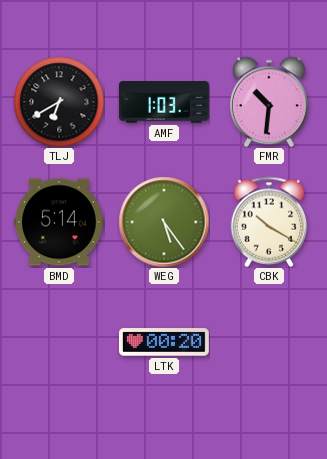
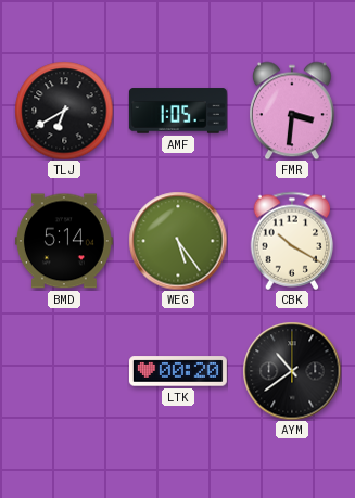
AMF: 1:03 -> 1:05 (178, 111)
FMR: 10:31 -> 3:31 (293, 111)
AYM: none -> 10:39 (292, 371)
